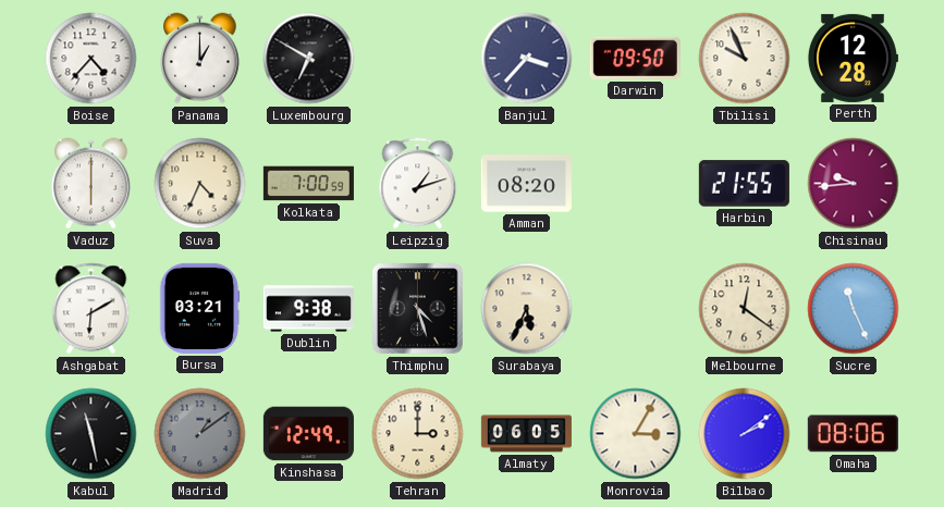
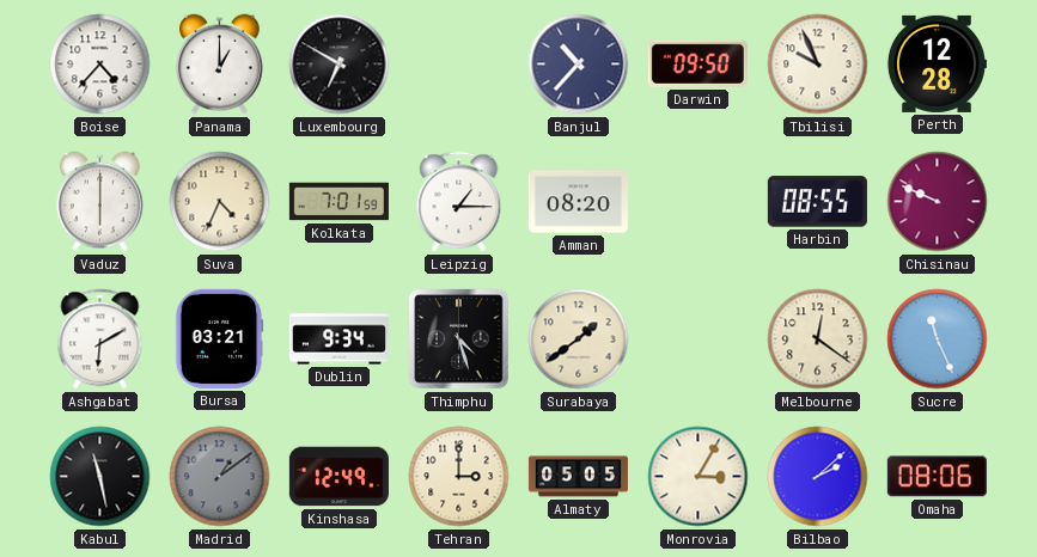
Banjul: 3:37 -> 10:37 (579, 65)
Kolkata: 7:00 -> 7:01 (338, 202)
Leipzig: 1:12 -> 1:15 (459, 202)
Harbin: 21:55 -> 08:55 (817, 202)
Chisinau: 9:44 -> 9:49 (938, 202)
Dublin: 9:38 -> 9:34 (338, 339)
Surabaya: 5:34 -> 1:39 (579, 339)
Almaty: 06:05 -> 05:05 (578, 477)
Bilbao: 2:09 -> 2:08 (818, 477)
